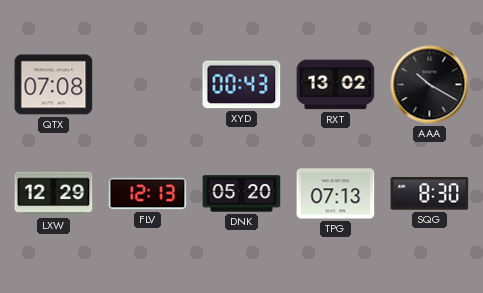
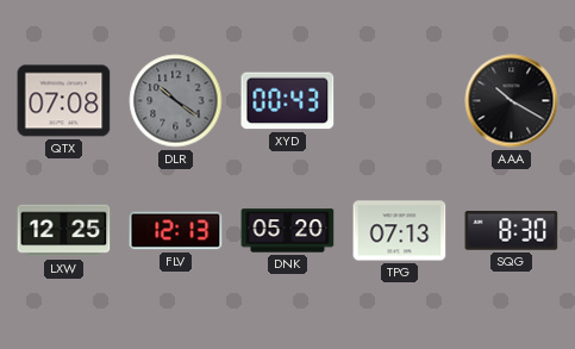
DLR: none -> 10:21 (176, 101)
RXT: 13:02 -> none (336, 85)
LXW: 12:29 -> 12:25 (64, 231)
